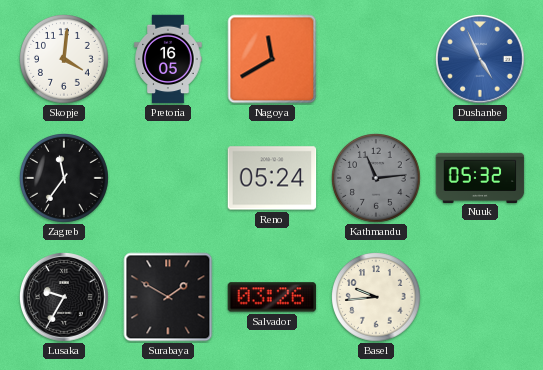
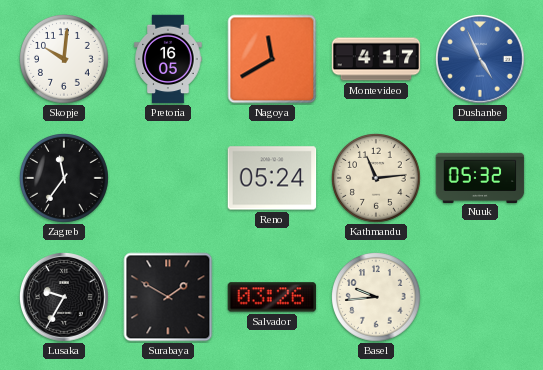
Skopje: 4:01 -> 10:01 (65, 60)
Montevideo: none -> 4:17 (376, 59)
Kathmandu dial: grey -> cream (377, 179)
